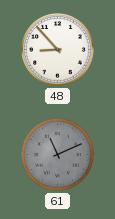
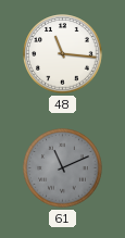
48: 8:53 -> 11:16 (63, 54)
